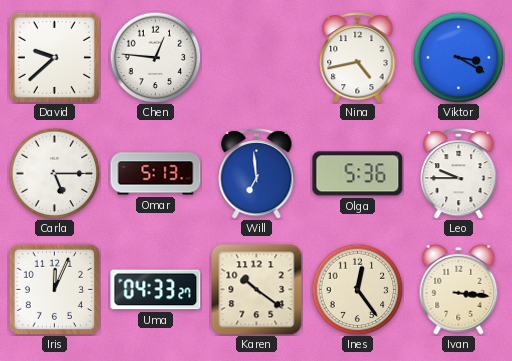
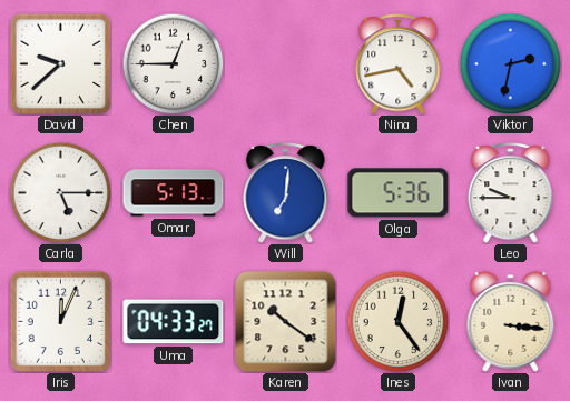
Chen: 12:46 -> 12:45 (173, 63)
Viktor: 3:20 -> 2:32 (510, 63)
Will: 6:59 -> 7:01 (286, 192)
